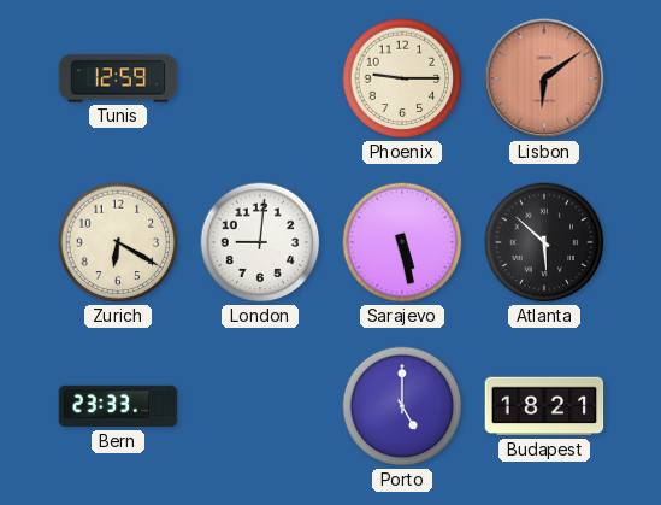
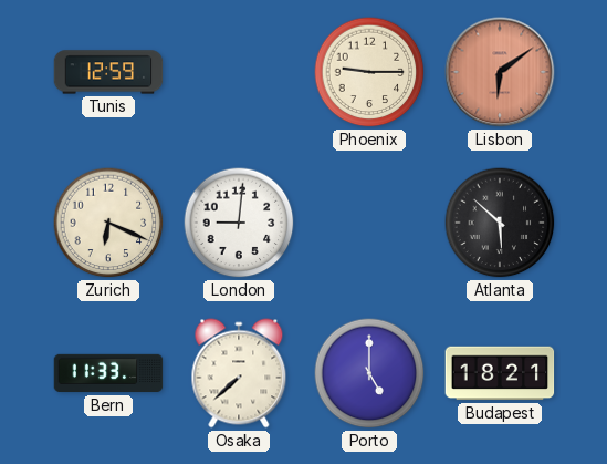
Zurich: 6:20 -> 6:19 (108, 223)
Sarajevo: 5:28 -> none (402, 242)
Bern: 23:33 -> 11:33 (108, 373)
Osaka: none -> 7:38 (239, 373)
